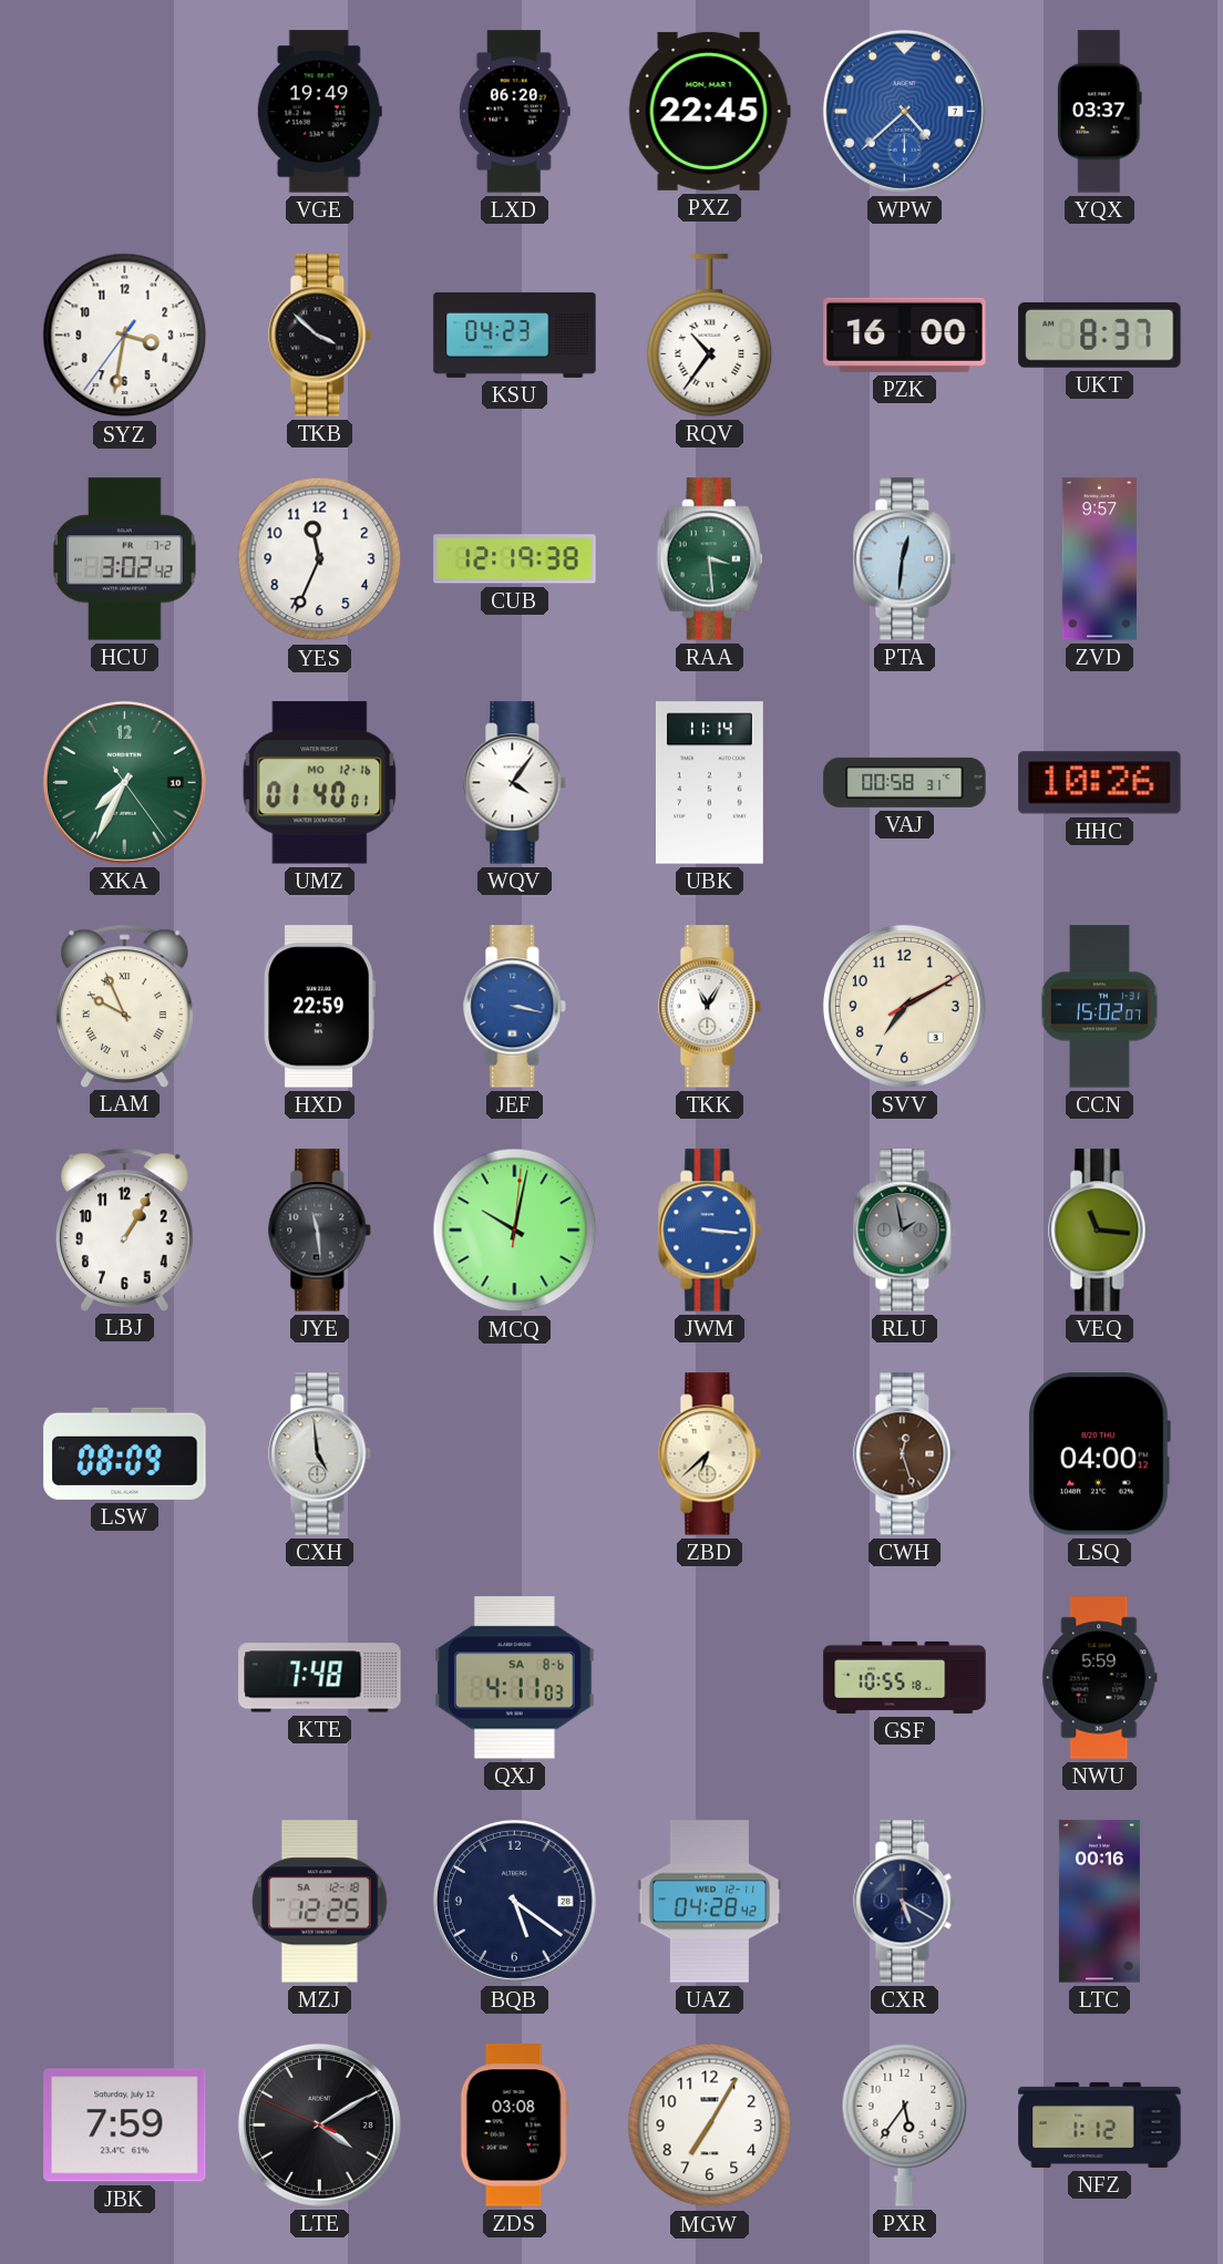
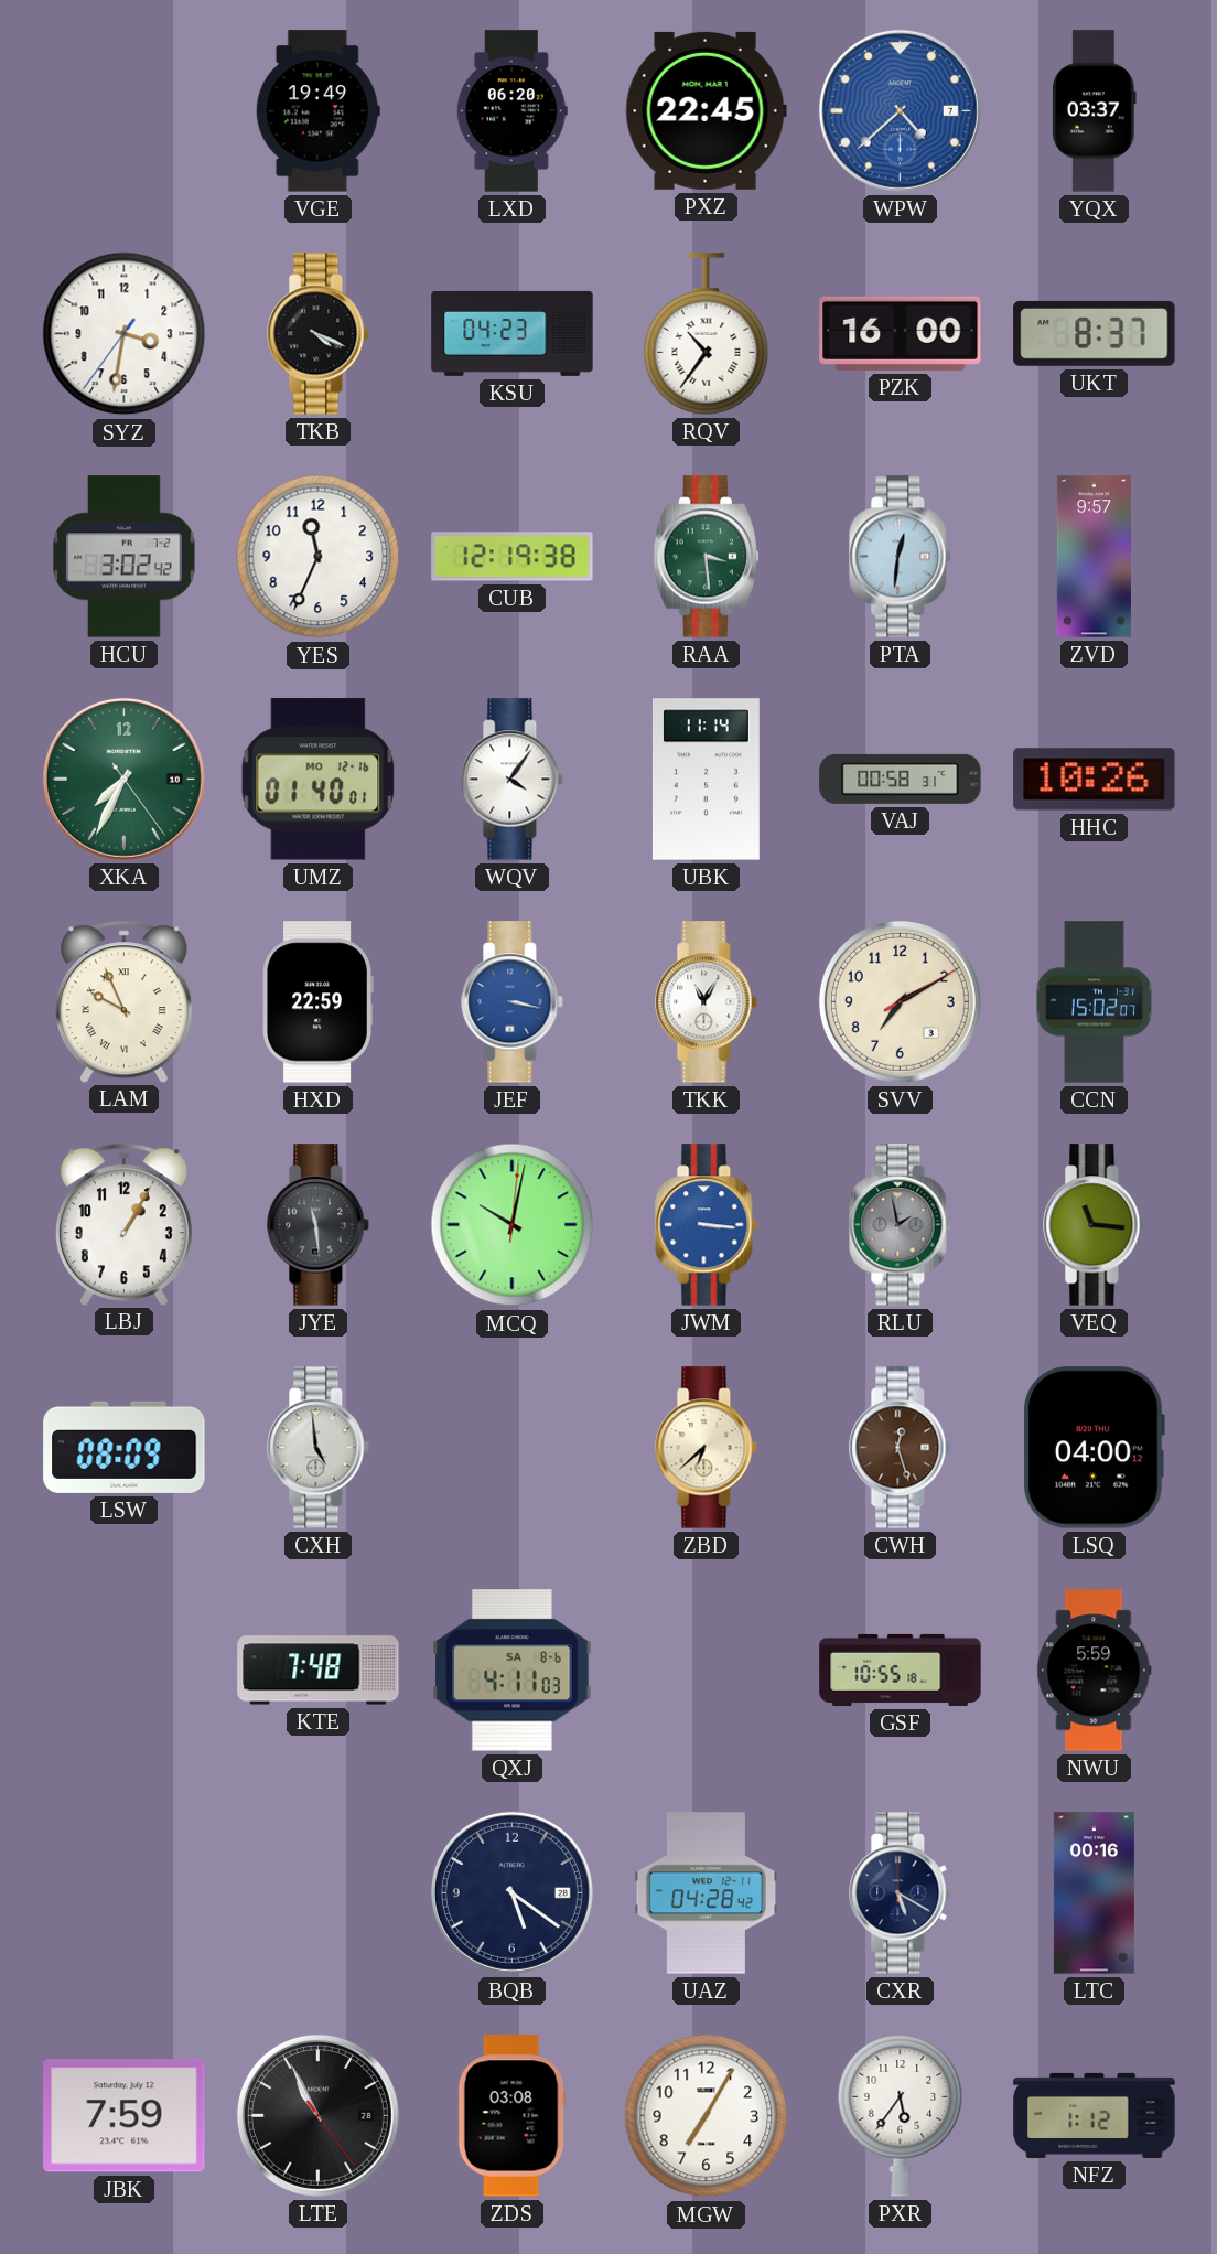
TKB: 3:52 -> 4:19 (319, 334)
MZJ: 12:25 -> none (319, 1902)
LTE: 4:09 -> 10:55 (317, 2115)
